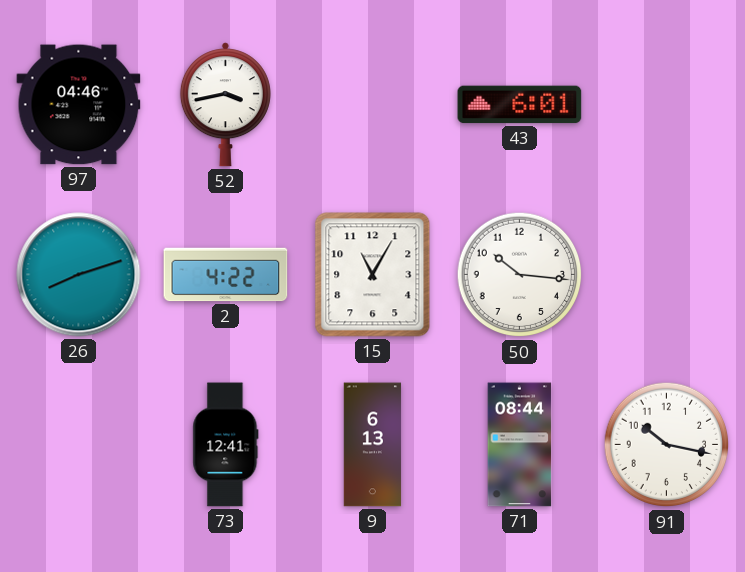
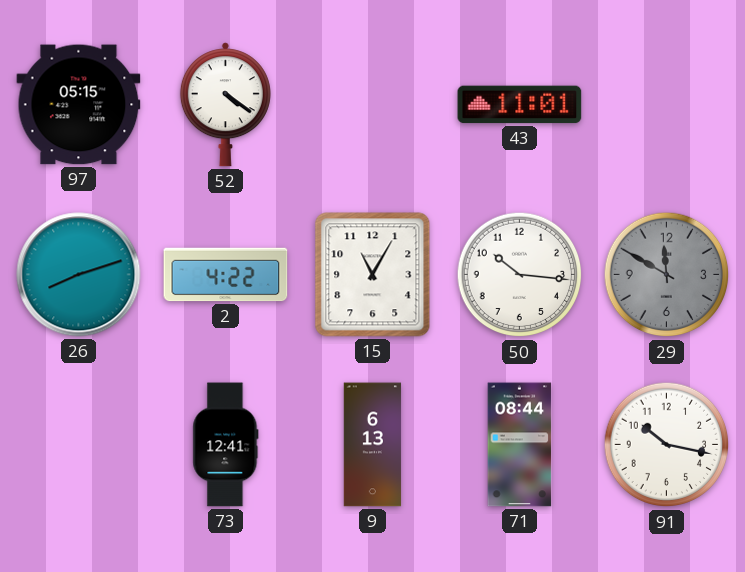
97: 04:46 -> 05:15 (79, 105)
52: 3:43 -> 4:21 (225, 105)
43: 6:01 -> 11:01 (520, 105)
29: none -> 11:50 (667, 275)
